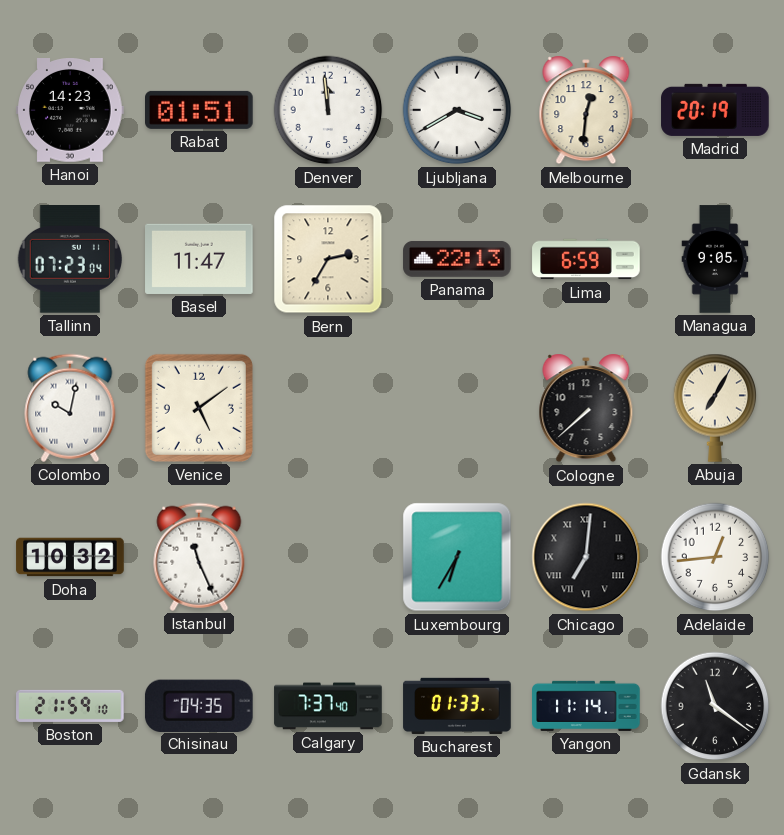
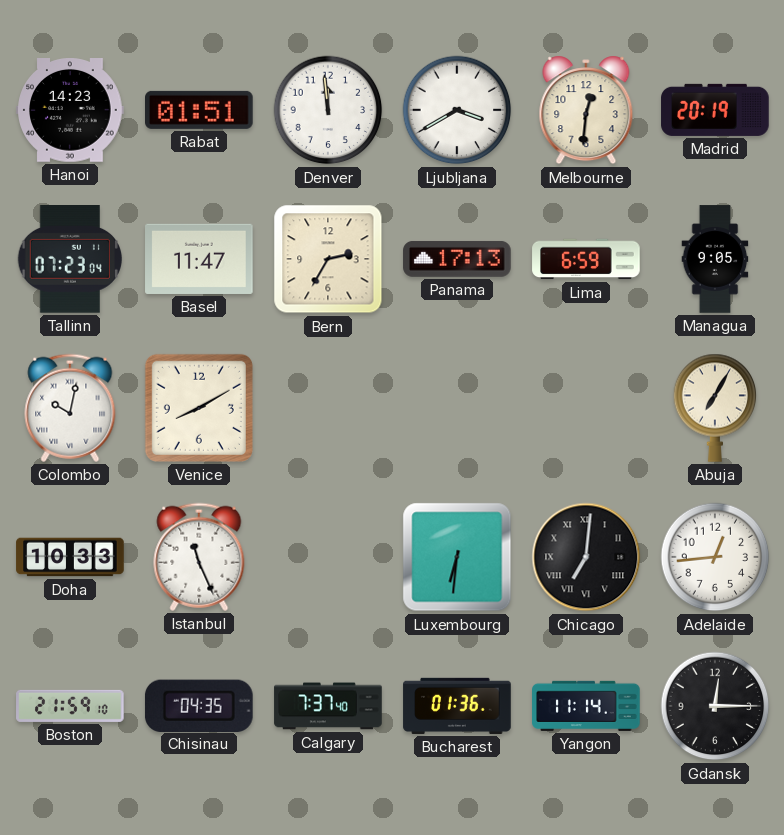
Panama: 22:13 -> 17:13 (457, 259)
Venice: 5:09 -> 8:10 (199, 408)
Cologne: 7:38 -> none (586, 408)
Doha: 10:32 -> 10:33 (70, 557)
Luxembourg: 6:35 -> 6:31 (457, 557)
Bucharest: 01:33 -> 01:36 (457, 706)
Gdansk: 11:21 -> 12:15 (715, 706)
